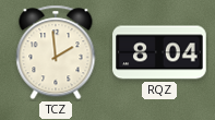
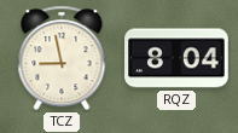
TCZ: 1:59 -> 8:58 (62, 58)
